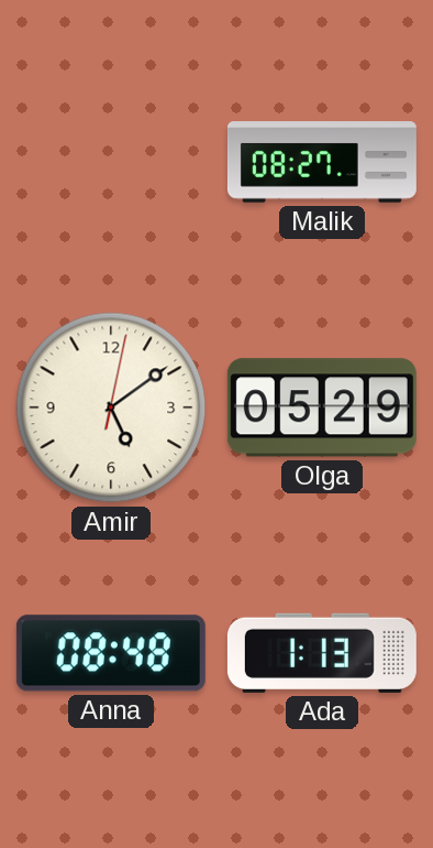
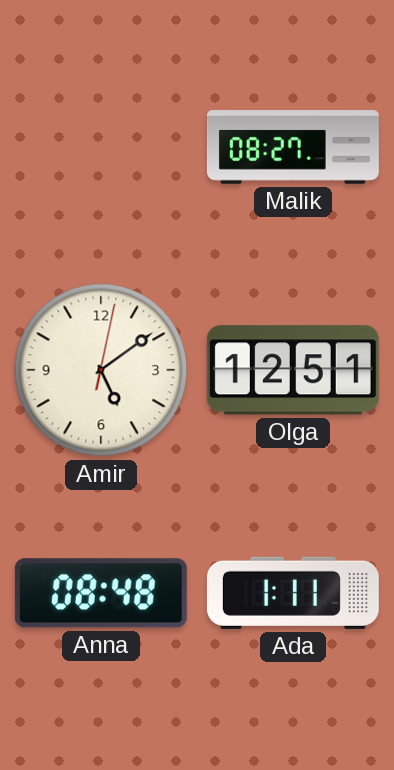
Olga: 05:29 -> 12:51 (293, 370)
Ada: 1:13 -> 1:11 (293, 593)
